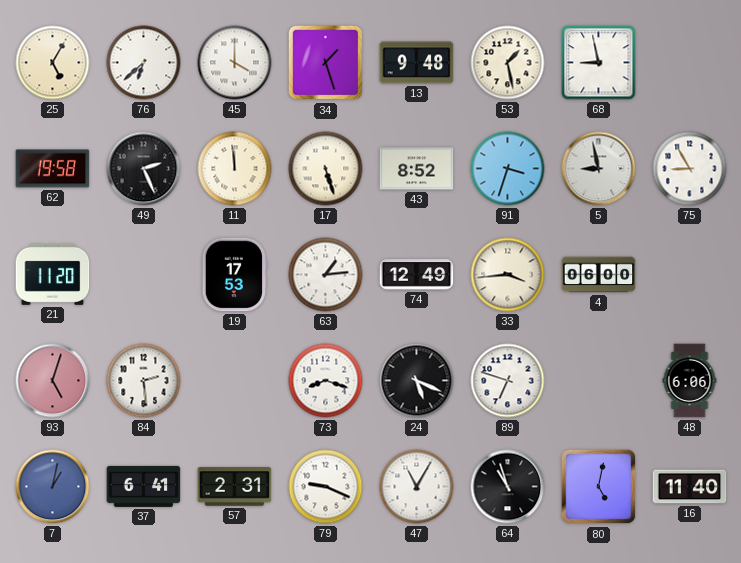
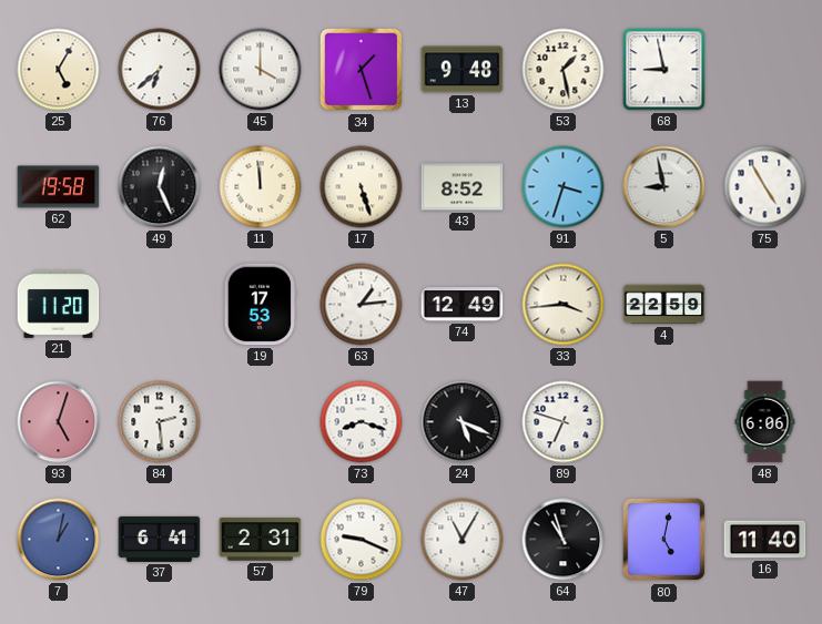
49: 2:26 -> 12:26 (160, 187)
75: 8:55 -> 4:55 (765, 187)
4: 06:00 -> 22:59 (664, 305)
